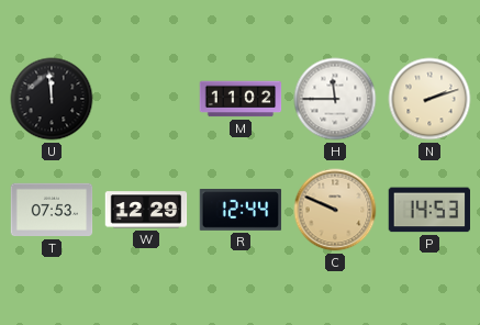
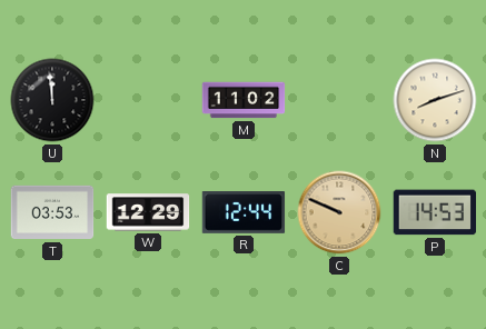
H: 11:45 -> none (335, 99)
N: 2:12 -> 8:12 (435, 100)
T: 07:53 -> 03:53 (52, 212)
